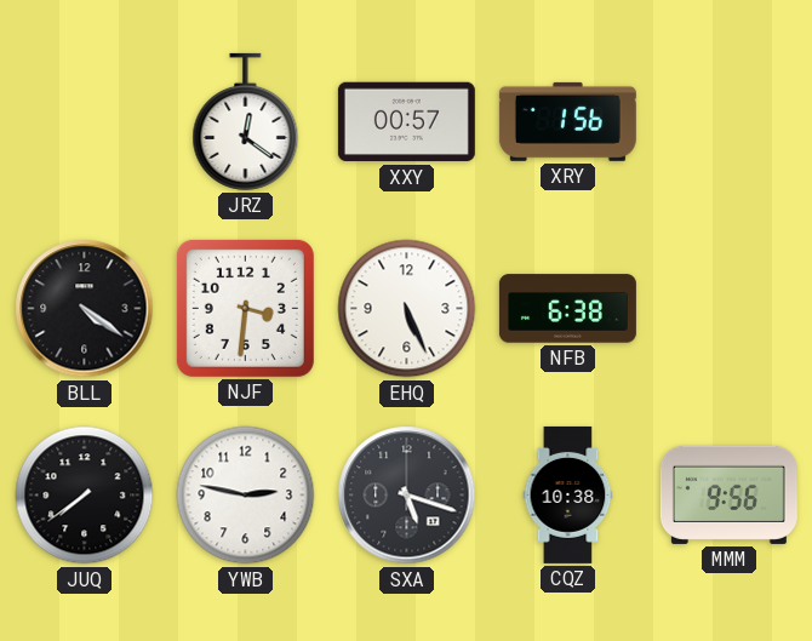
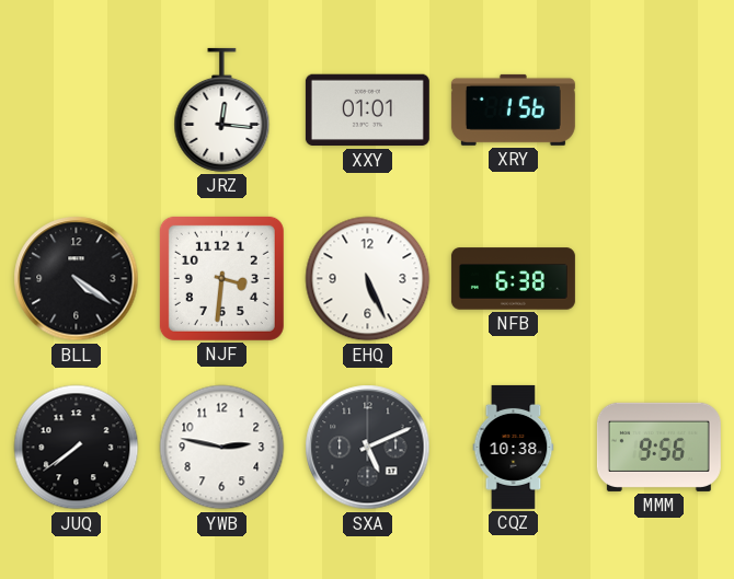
JRZ: 12:21 -> 12:16 (222, 109)
XXY: 00:57 -> 01:01 (367, 111)
SXA: 5:18 -> 5:11 (368, 448)
